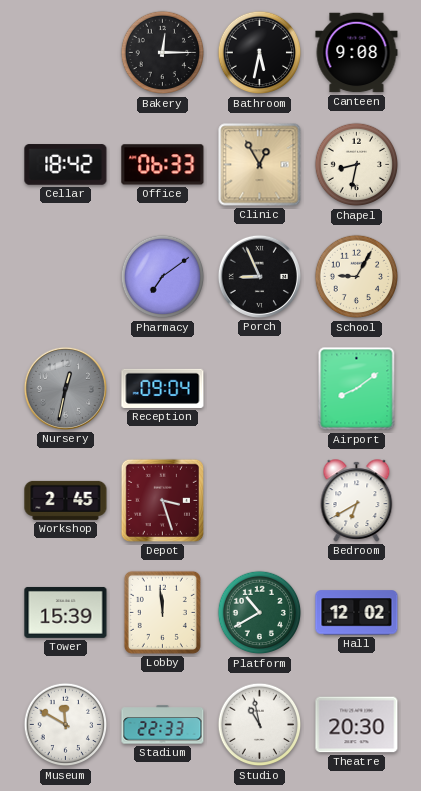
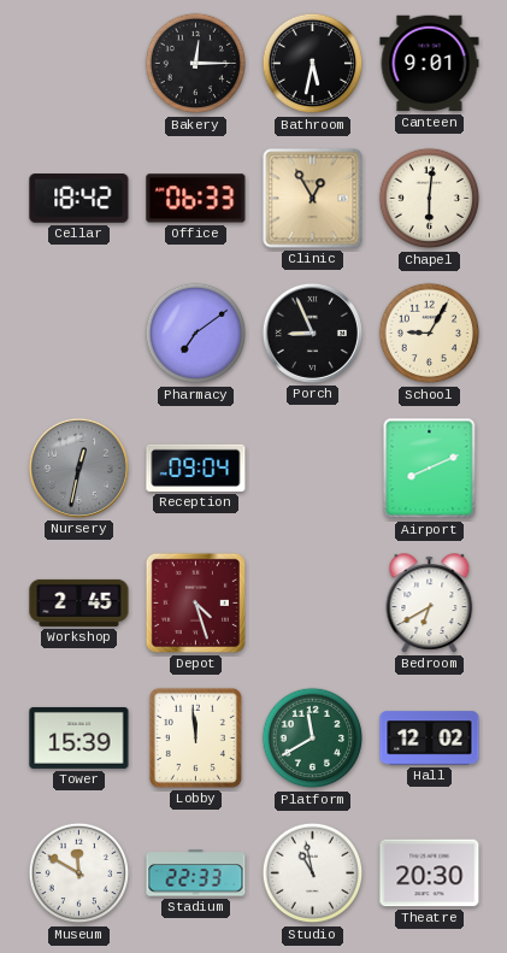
Canteen: 9:08 -> 9:01 (430, 64)
Chapel: 8:32 -> 6:01 (430, 199)
Airport: 8:09 -> 8:11 (430, 469)
Depot: 3:27 -> 4:27 (195, 602)
Platform: 10:40 -> 11:40 (313, 739)
